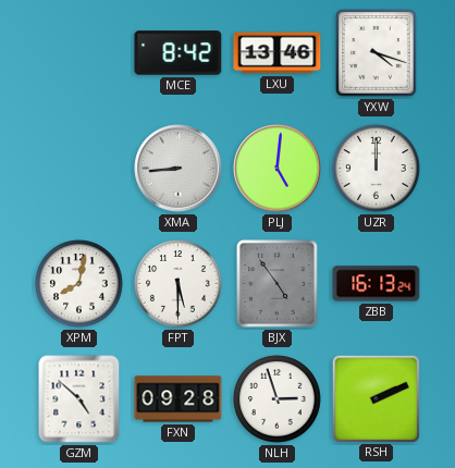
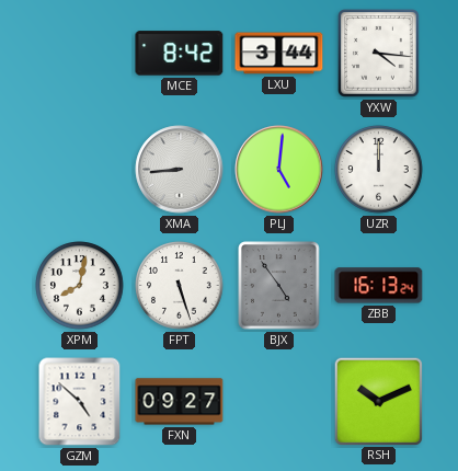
LXU: 13:46 -> 3:44 (279, 54)
YXW: 4:18 -> 4:16 (379, 54)
FPT: 5:30 -> 5:27 (180, 286)
FXN: 09:28 -> 09:27 (180, 402)
NLH: 2:57 -> none (278, 399)
RSH: 2:11 -> 10:11 (378, 401)
